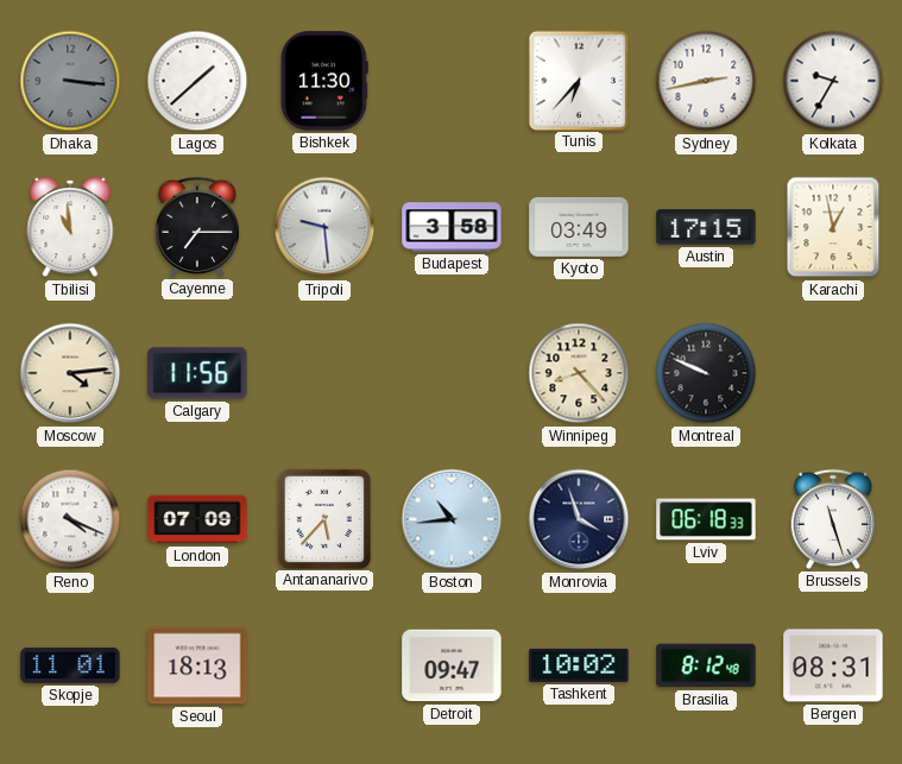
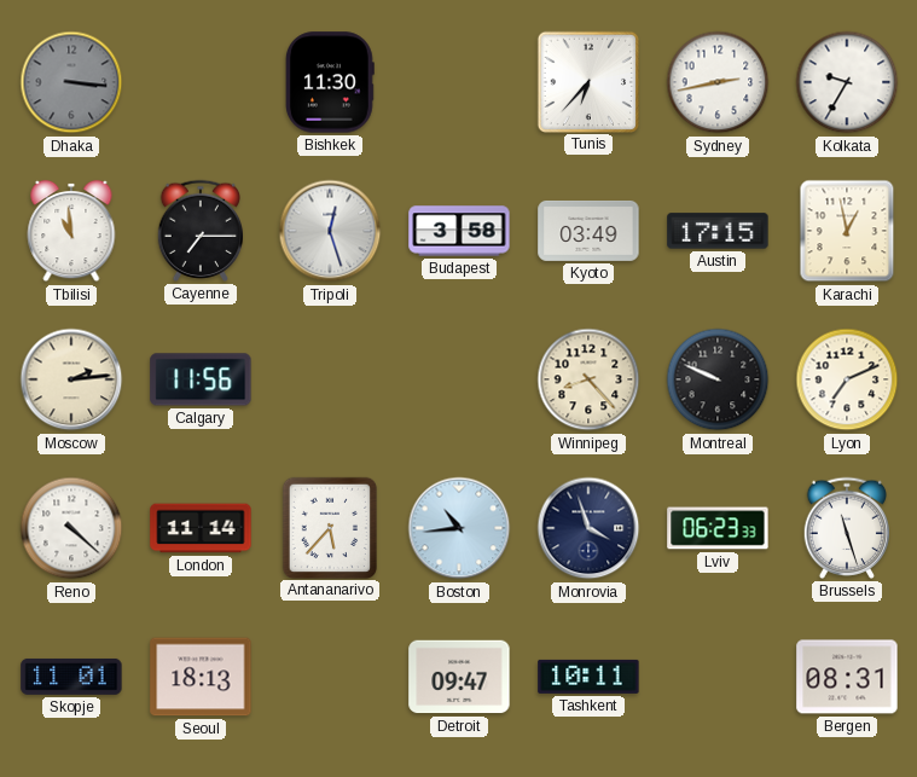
Lagos: 1:38 -> none (197, 81)
Tripoli: 9:29 -> 12:27 (330, 231)
Moscow: 4:14 -> 2:14 (71, 379)
Lyon: none -> 7:11 (847, 379)
Reno: 4:19 -> 4:22 (71, 528)
London: 07:09 -> 11:14 (201, 528)
Lviv: 06:18 -> 06:23 (718, 528)
Tashkent: 10:02 -> 10:11 (588, 677)
Brasilia: 8:12 -> none (706, 665)
